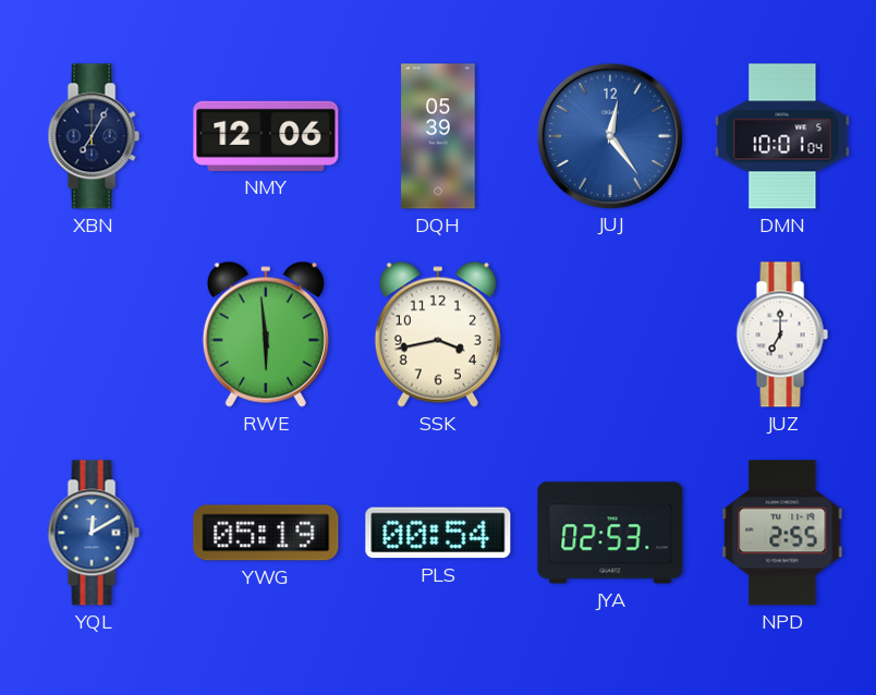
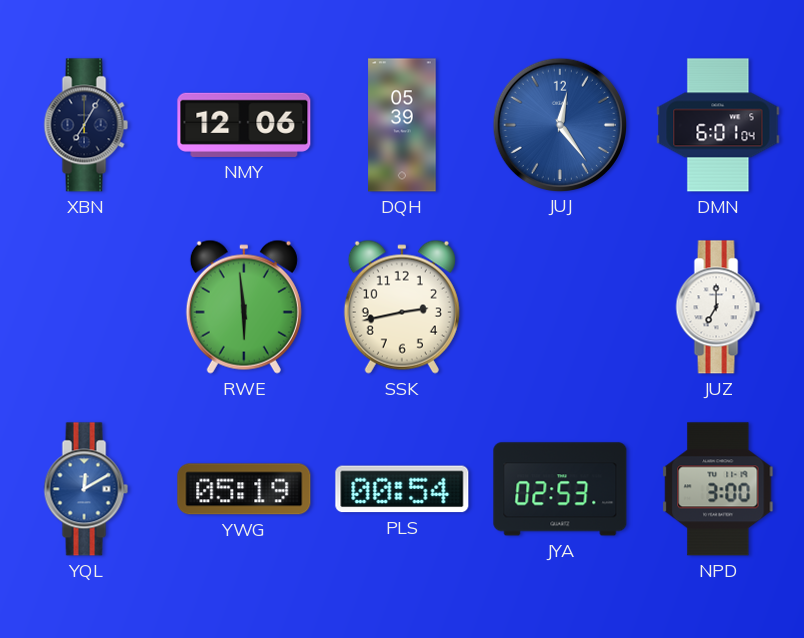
DMN: 10:01 -> 6:01 (718, 125)
SSK: 3:43 -> 2:43 (402, 307)
NPD: 2:55 -> 3:00 (718, 489)
